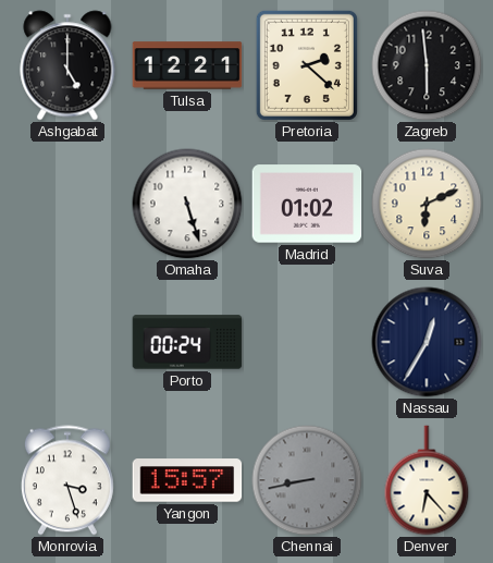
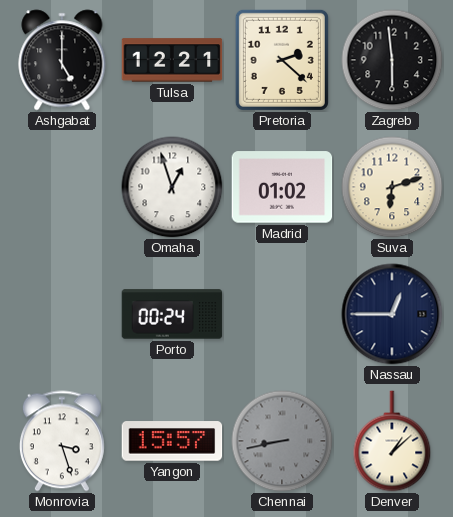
Omaha: 5:27 -> 12:57 (172, 187)
Suva: 6:11 -> 6:12 (392, 187)
Nassau: 12:35 -> 12:45 (392, 314)
Denver: 6:23 -> 1:08 (392, 441)
